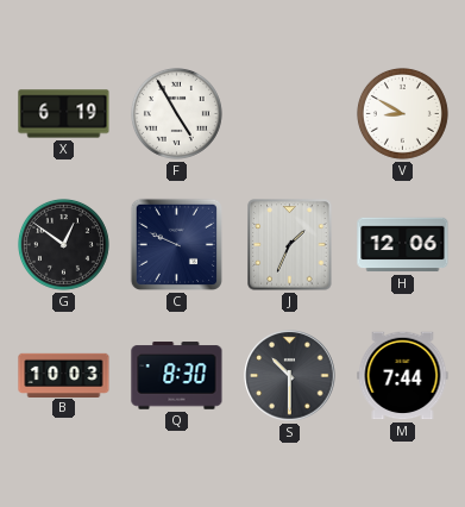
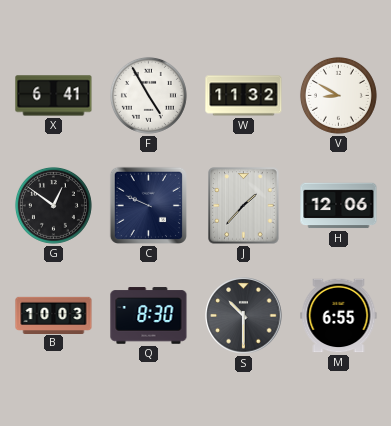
X: 6:19 -> 6:41 (54, 96)
W: none -> 11:32 (244, 96)
J: 1:34 -> 1:37 (244, 206)
M: 7:44 -> 6:55 (339, 316)
